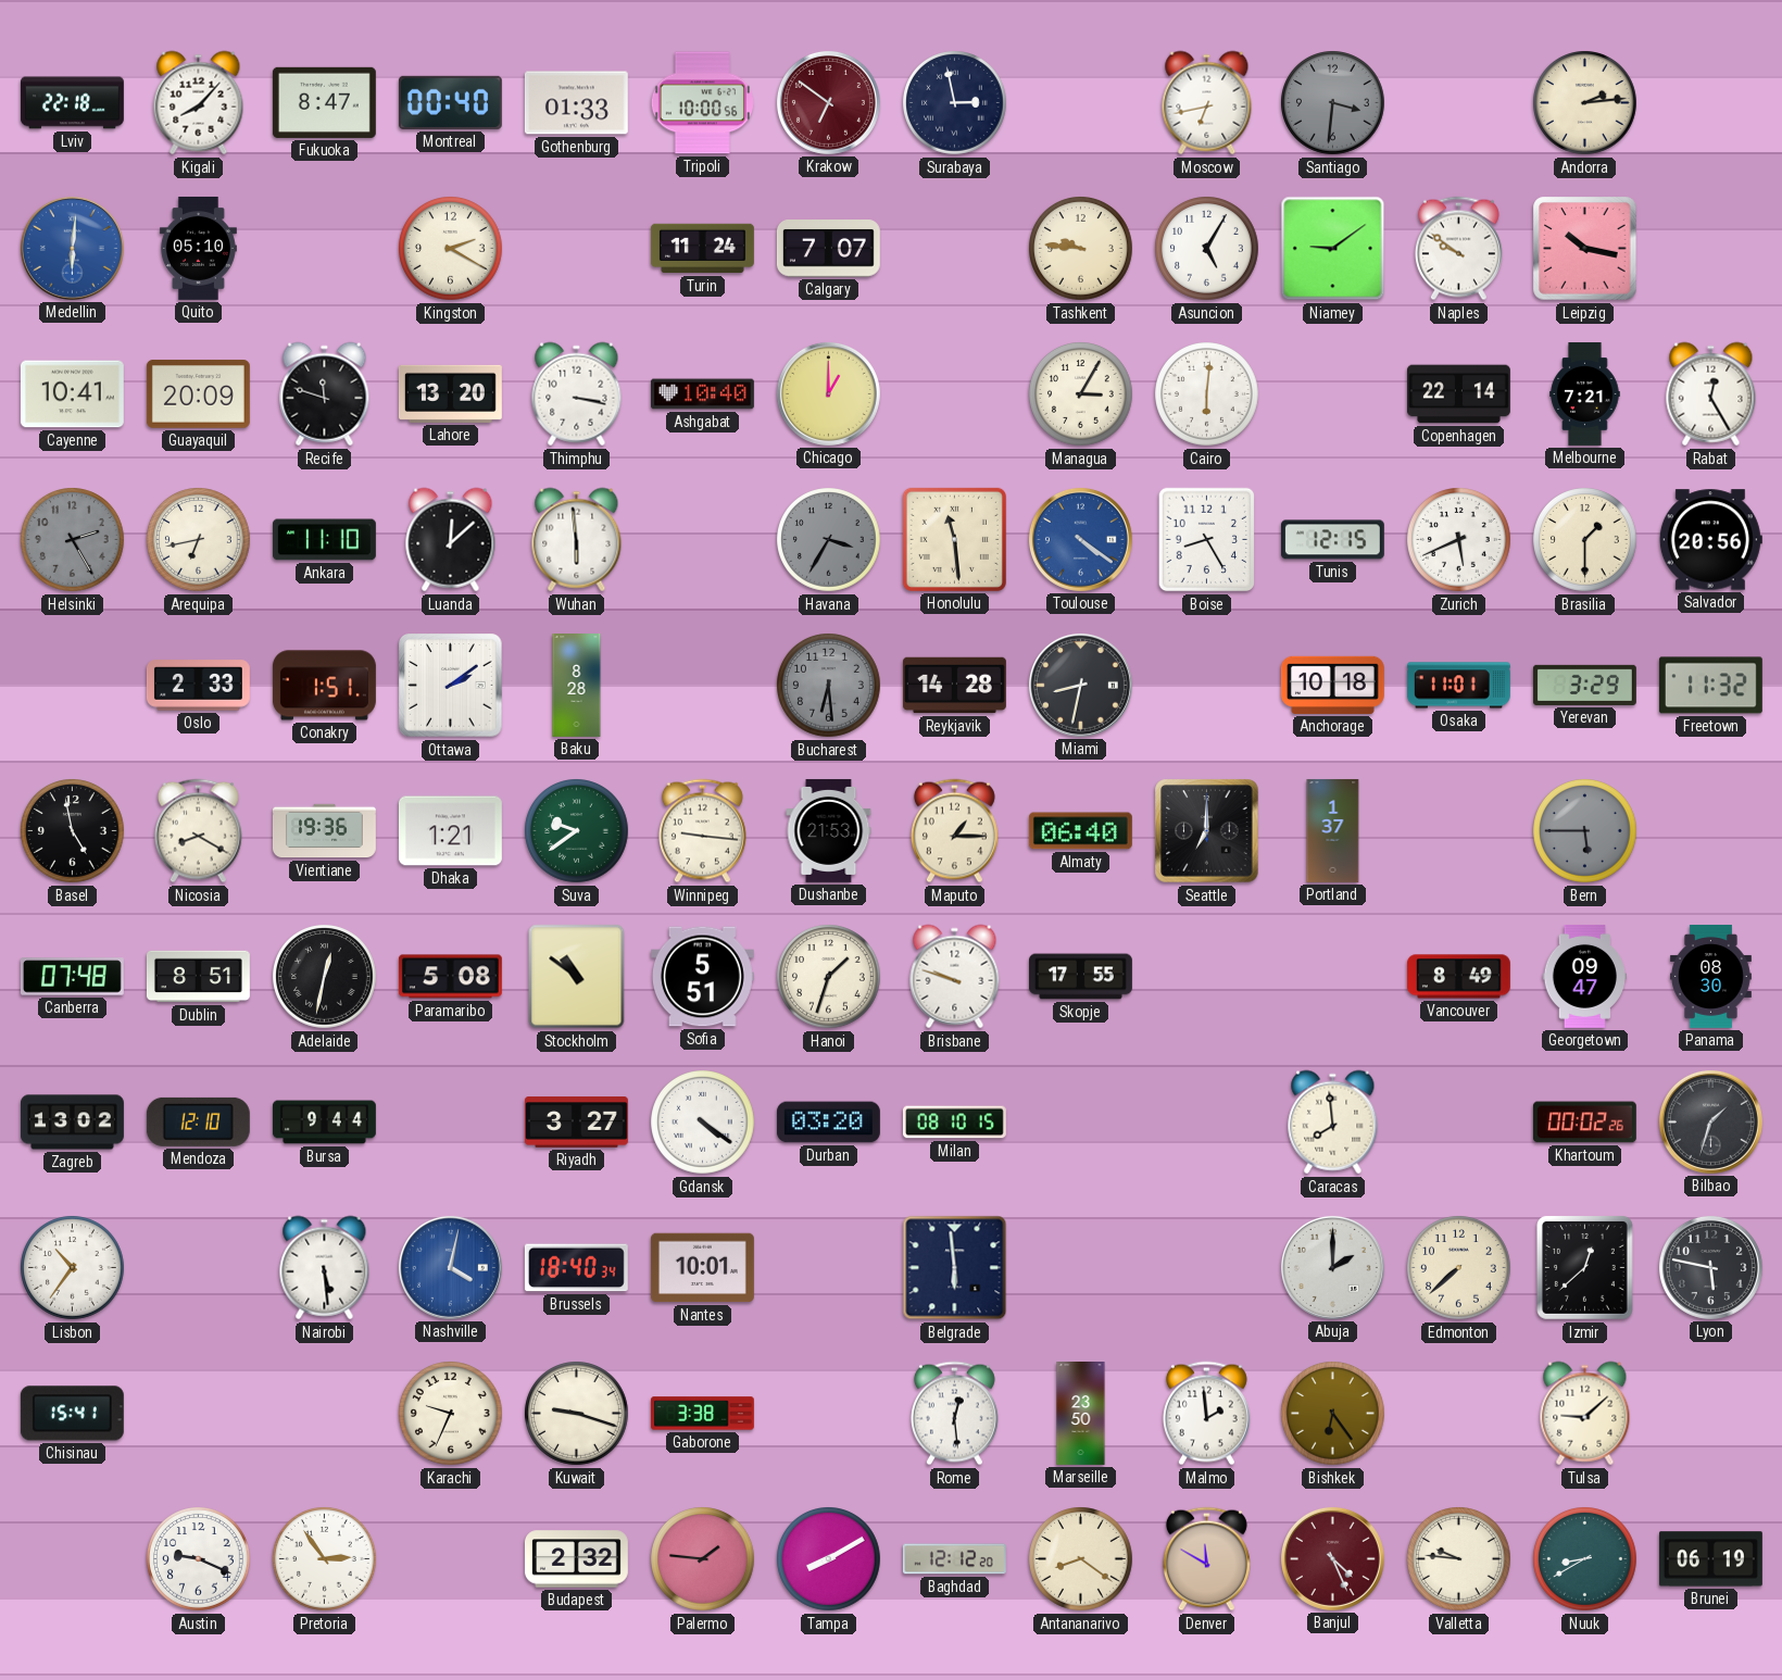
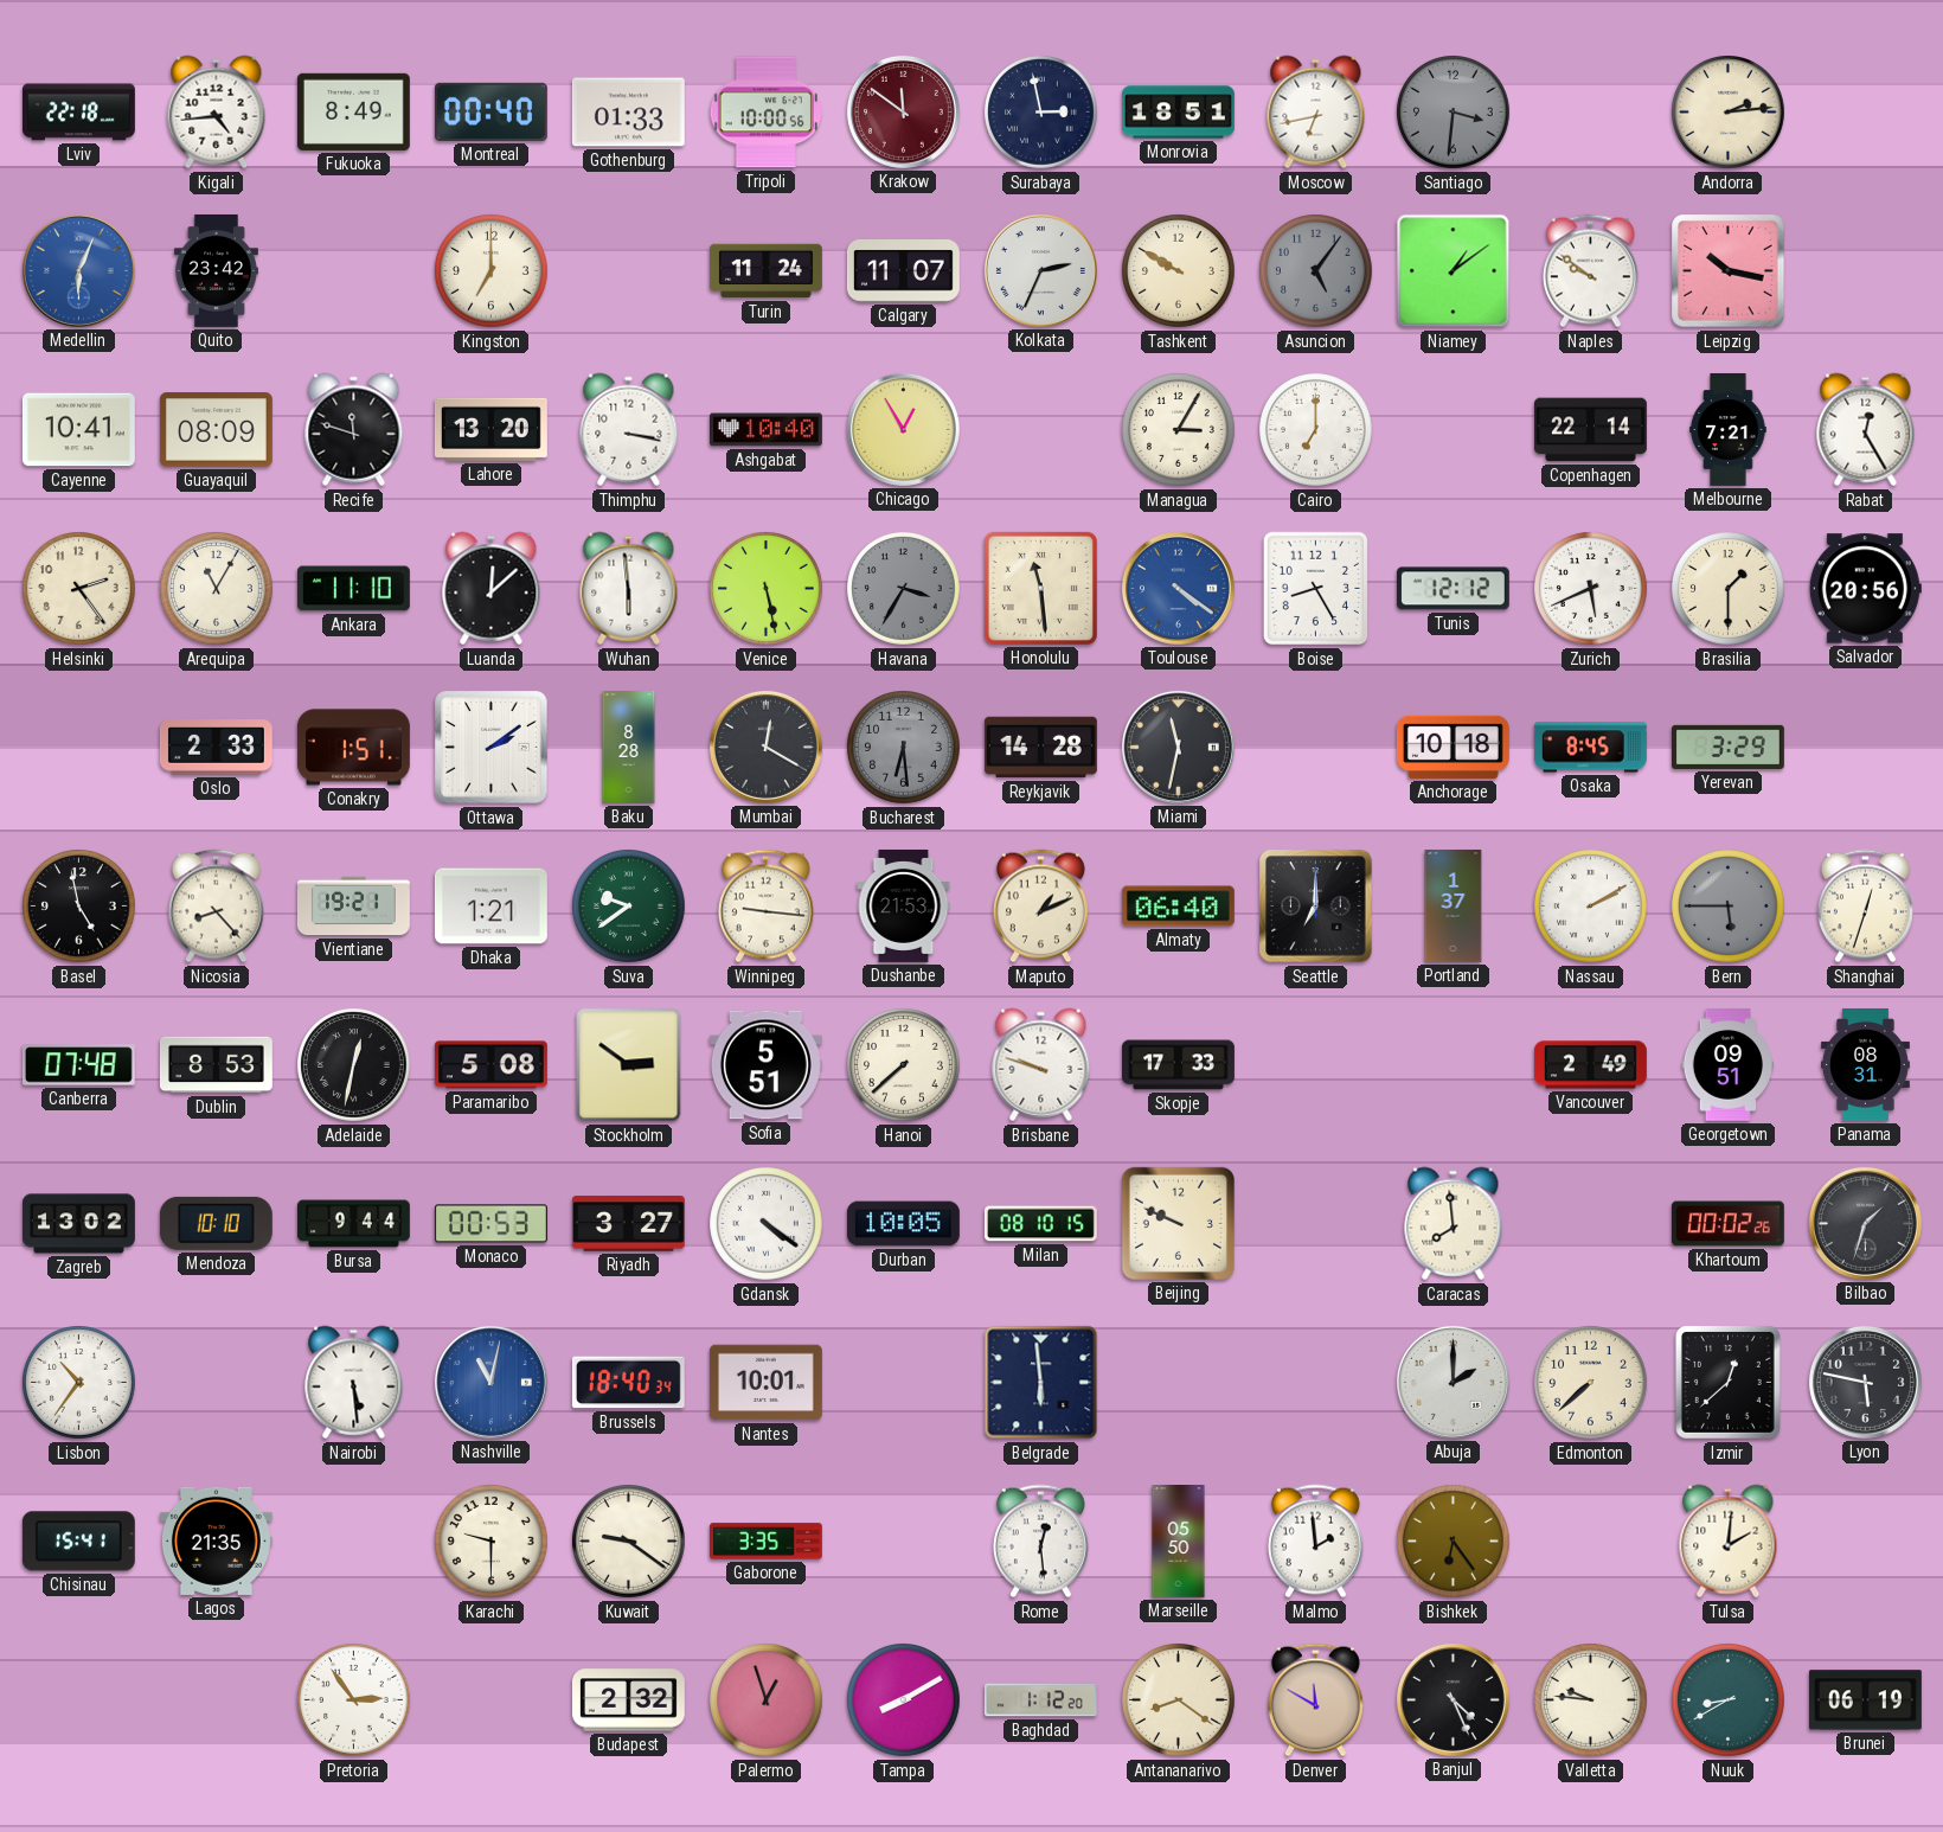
Kigali: 8:07 -> 4:44 (217, 113)
Fukuoka: 8:47 -> 8:49 (353, 111)
Krakow: 6:51 -> 11:51 (903, 111)
Monrovia: none -> 18:51 (1179, 113)
Medellin: 6:01 -> 6:04 (78, 270)
Quito: 05:10 -> 23:42 (216, 270)
Kingston: 2:20 -> 7:00 (492, 271)
Calgary: 7:07 -> 11:07 (903, 271)
Kolkata: none -> 2:34 (1040, 270)
Tashkent: 9:46 -> 9:50 (1179, 271)
Asuncion: 5:05 -> 5:06 (1316, 271)
Asuncion dial: white -> grey (1316, 271)
Niamey: 9:09 -> 1:09 (1454, 271)
Guayaquil: 20:09 -> 08:09 (216, 430)
Chicago: 1:00 -> 12:55 (903, 429)
Cairo: 6:01 -> 7:00 (1316, 430)
Helsinki: 2:25 -> 2:24 (79, 589)
Helsinki dial: grey -> cream (79, 589)
Arequipa: 6:43 -> 11:05 (217, 589)
Venice: none -> 5:28 (767, 589)
Tunis: 12:15 -> 12:12 (1453, 589)
Mumbai: none -> 12:20 (765, 747)
Miami: 8:32 -> 11:32 (1178, 747)
Osaka: 11:01 -> 8:45 (1590, 748)
Freetown: 11:32 -> none (1710, 686)
Nicosia: 8:20 -> 8:23 (216, 907)
Vientiane: 19:36 -> 19:21 (353, 907)
Maputo: 1:15 -> 1:11 (1040, 907)
Nassau: none -> 2:10 (1591, 907)
Shanghai: none -> 12:33 (1865, 907)
Dublin: 8:51 -> 8:53 (216, 1065)
Stockholm: 10:51 -> 2:51 (629, 1065)
Hanoi: 1:33 -> 7:38 (904, 1065)
Skopje: 17:55 -> 17:33 (1179, 1065)
Vancouver: 8:49 -> 2:49 (1590, 1065)
Georgetown: 09:47 -> 09:51 (1727, 1064)
Panama: 08:30 -> 08:31 (1865, 1064)
Mendoza: 12:10 -> 10:10 (216, 1223)
Monaco: none -> 00:53 (490, 1224)
Durban: 03:20 -> 10:05 (903, 1224)
Beijing: none -> 9:49 (1178, 1223)
Nashville: 4:02 -> 11:02 (490, 1382)
Lagos: none -> 21:35 (216, 1540)
Karachi: 9:34 -> 9:30 (492, 1542)
Kuwait: 9:18 -> 9:21 (629, 1542)
Gaborone: 3:38 -> 3:35 (765, 1542)
Marseille: 23:50 -> 05:50 (1179, 1542)
Tulsa: 9:08 -> 2:01 (1729, 1542)
Austin: 9:19 -> none (199, 1559)
Palermo: 1:46 -> 12:57 (767, 1700)
Baghdad: 12:12 -> 1:12 (1040, 1700)
Banjul dial: burgundy -> black (1453, 1699)
